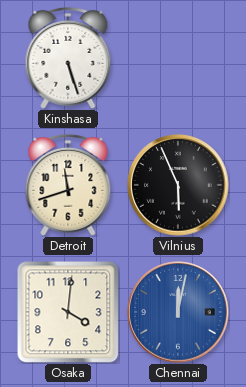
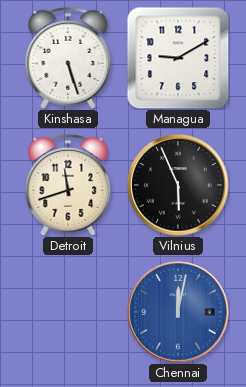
Managua: none -> 9:10 (178, 58)
Osaka: 4:01 -> none (68, 312)
